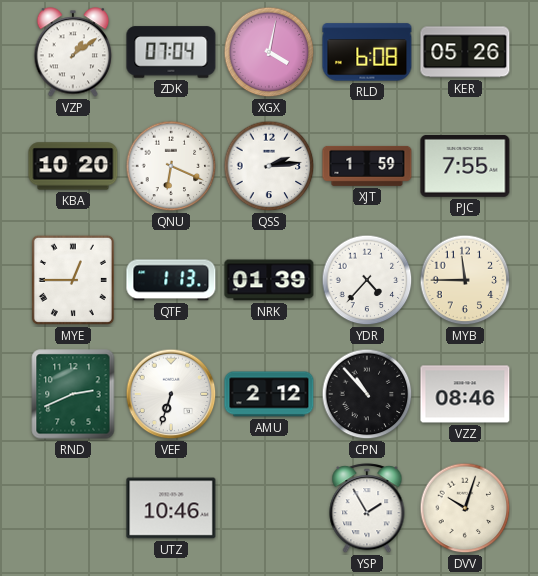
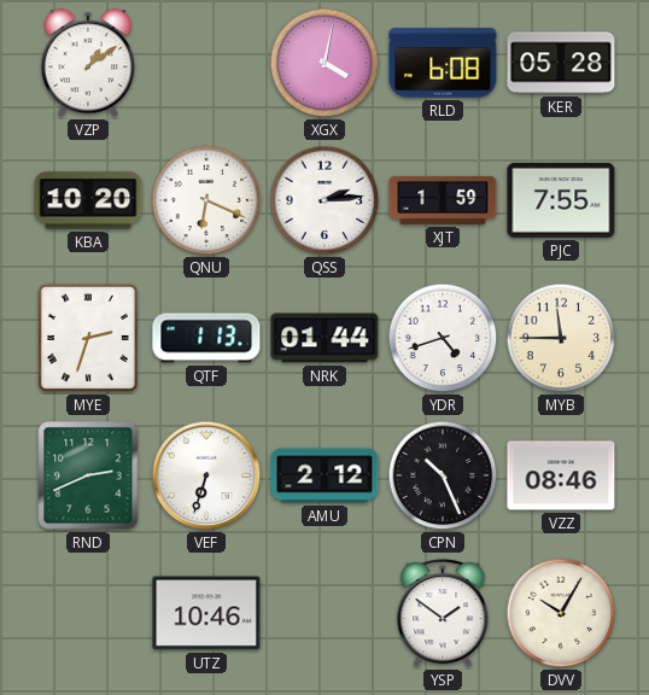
ZDK: 07:04 -> none (171, 52)
KER: 05:26 -> 05:28 (561, 63)
MYE: 12:45 -> 2:33 (88, 338)
NRK: 01:39 -> 01:44 (324, 338)
YDR: 4:37 -> 4:42 (443, 338)
CPN: 10:53 -> 10:26 (443, 475)
YSP: 1:55 -> 1:51 (443, 614)
DVV: 10:03 -> 10:05 (561, 613)
